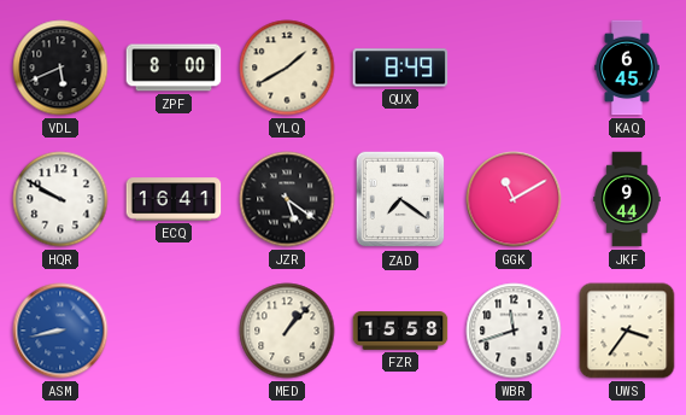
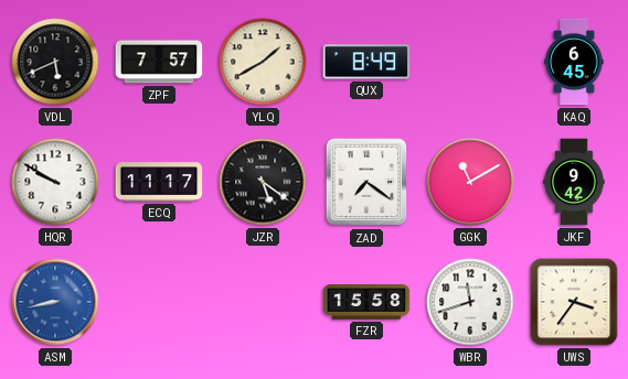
ZPF: 8:00 -> 7:57 (159, 62)
ECQ: 16:41 -> 11:17 (159, 182)
JKF: 9:44 -> 9:42 (574, 182)
MED: 1:07 -> none (287, 331)
